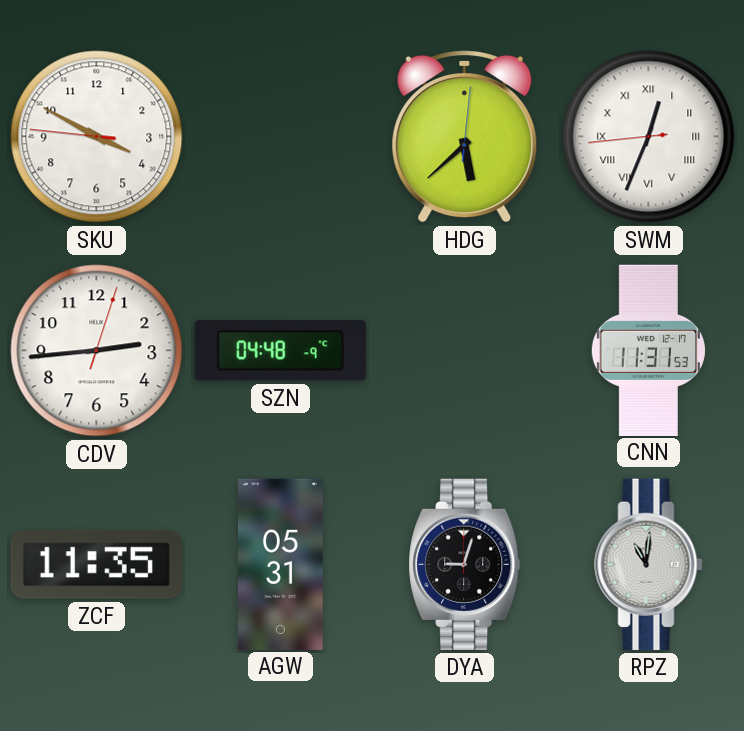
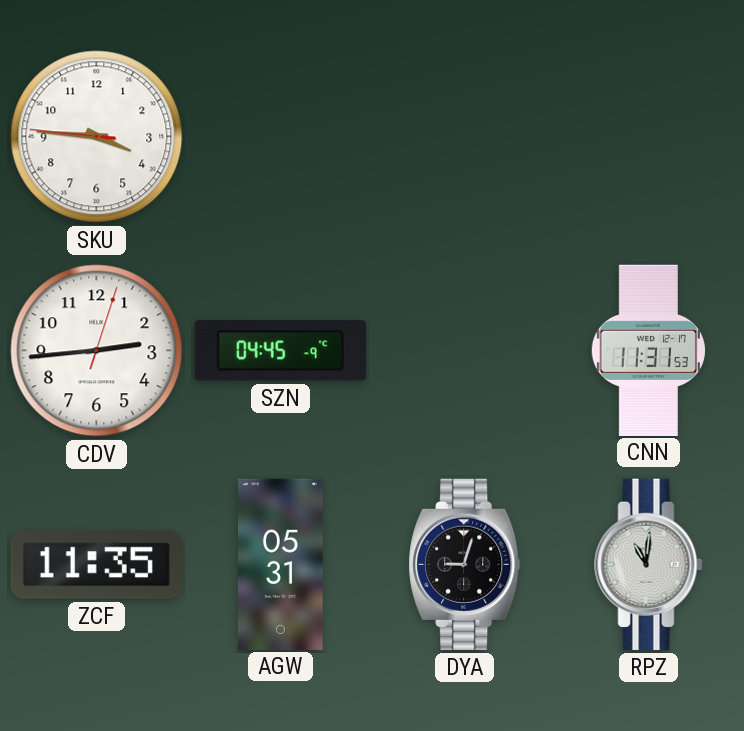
SKU: 3:49 -> 3:45 (97, 137)
HDG: 5:38 -> none (465, 136)
SWM: 12:33 -> none (649, 137)
SZN: 04:48 -> 04:45 (280, 351)
